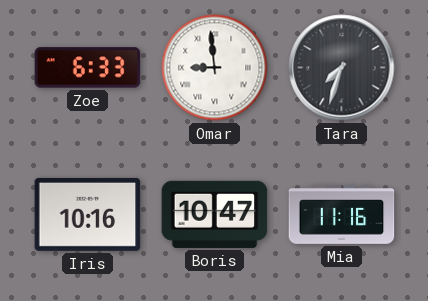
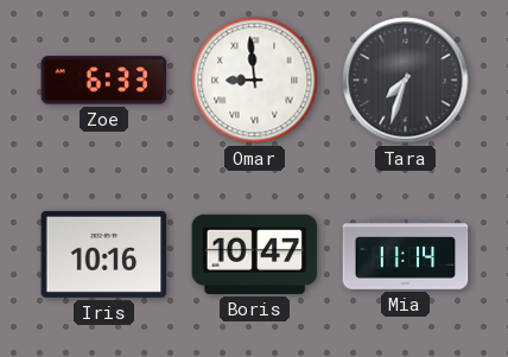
Mia: 11:16 -> 11:14 (406, 255)
